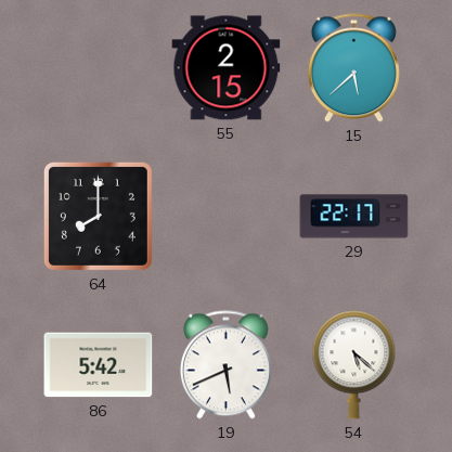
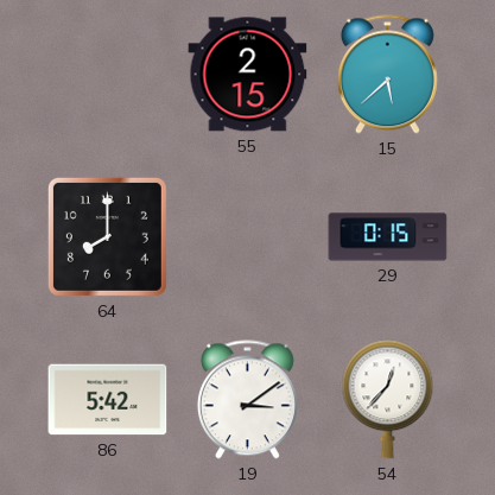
29: 22:17 -> 0:15 (388, 237)
19: 5:41 -> 3:09 (247, 400)
54: 5:22 -> 12:37 (388, 400)
